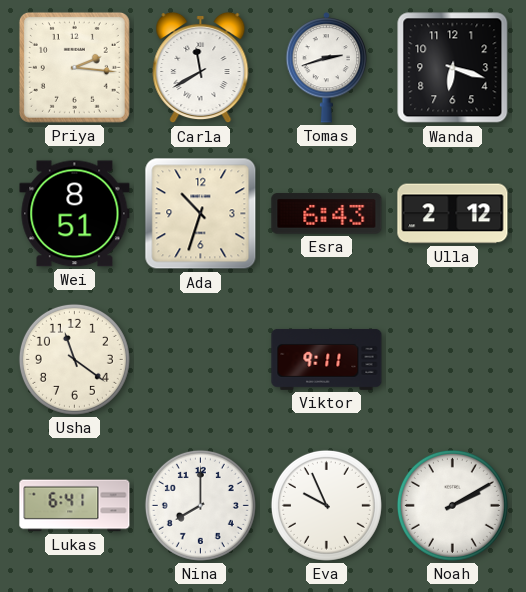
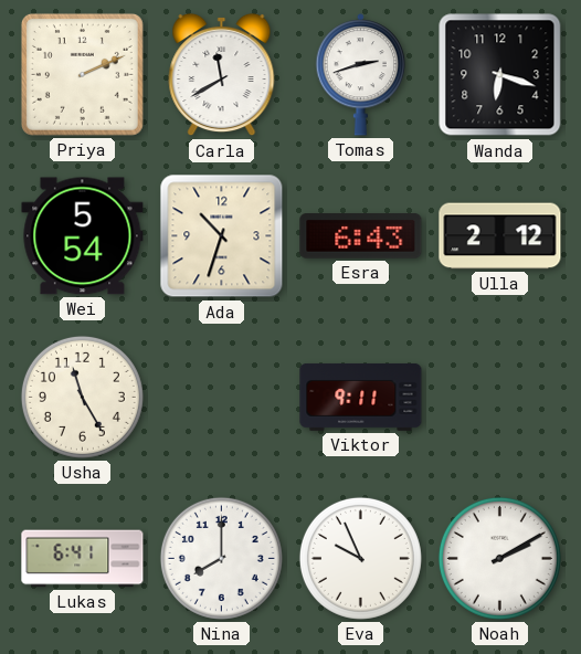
Priya: 2:16 -> 2:11 (82, 74)
Wei: 8:51 -> 5:54 (83, 236)
Usha: 11:21 -> 11:25 (82, 397)
